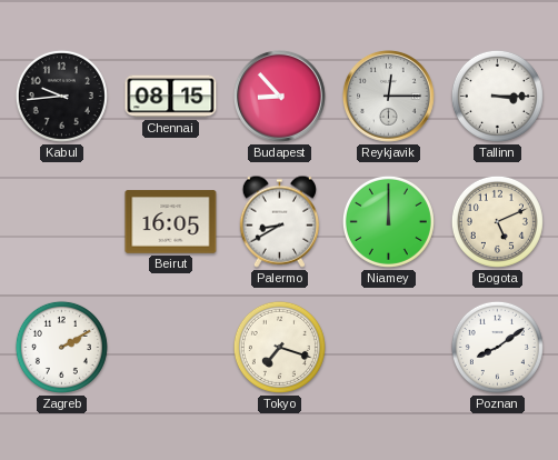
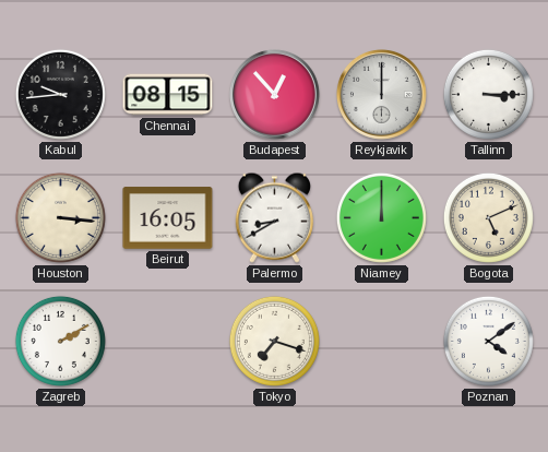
Budapest: 8:53 -> 12:53 (275, 95)
Reykjavik: 12:15 -> 12:00 (382, 95)
Houston: none -> 3:16 (60, 217)
Poznan: 8:09 -> 4:09 (488, 341)
